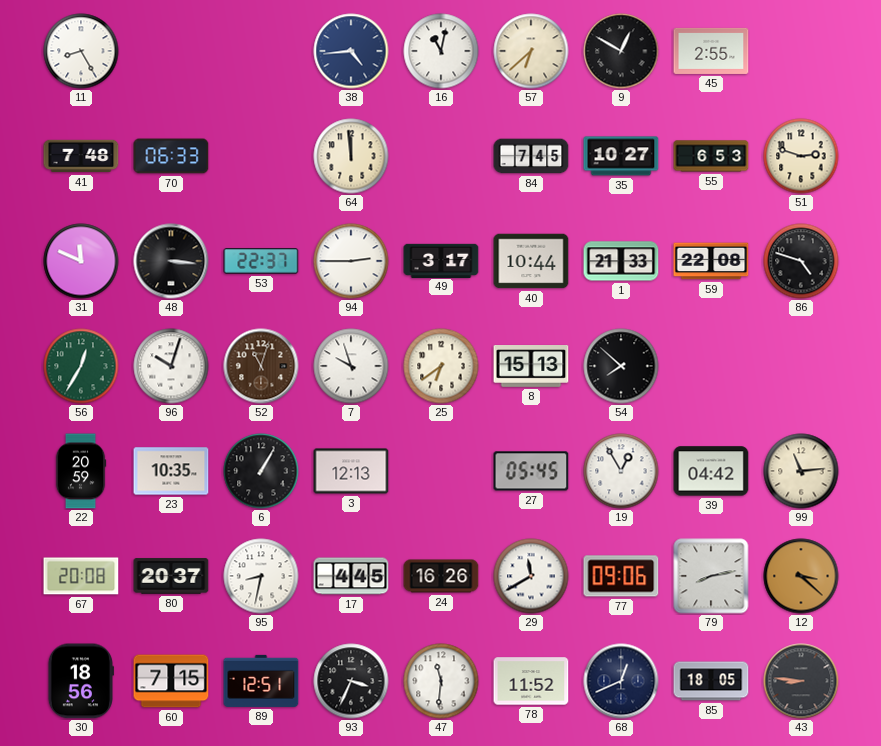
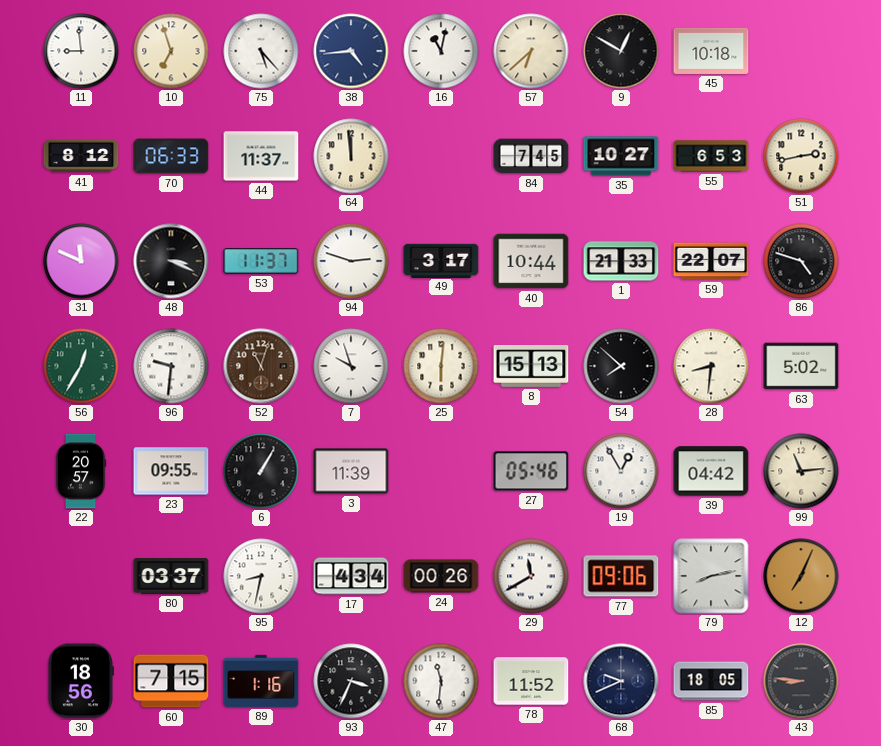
11: 8:25 -> 8:59 (81, 51)
10: none -> 6:57 (171, 51)
75: none -> 5:23 (261, 51)
45: 2:55 -> 10:18 (711, 51)
41: 7:48 -> 8:12 (81, 156)
44: none -> 11:37 (261, 156)
51: 2:48 -> 2:43 (801, 156)
48: 3:16 -> 3:19 (171, 261)
53: 22:37 -> 11:37 (261, 261)
94: 2:45 -> 2:48 (351, 261)
59: 22:08 -> 22:07 (711, 261)
96: 10:03 -> 9:31 (171, 366)
25: 6:39 -> 6:01 (441, 366)
28: none -> 8:31 (711, 366)
63: none -> 5:02 (801, 366)
22: 20:59 -> 20:57 (81, 471)
23: 10:35 -> 09:55 (171, 471)
3: 12:13 -> 11:39 (351, 471)
27: 05:45 -> 05:46 (531, 471)
67: 20:08 -> none (81, 576)
80: 20:37 -> 03:37 (171, 576)
17: 4:45 -> 4:34 (351, 576)
24: 16:26 -> 00:26 (441, 576)
12: 3:22 -> 7:04 (801, 576)
89: 12:51 -> 1:16 (261, 681)
68: 12:41 -> 9:41 (621, 681)
